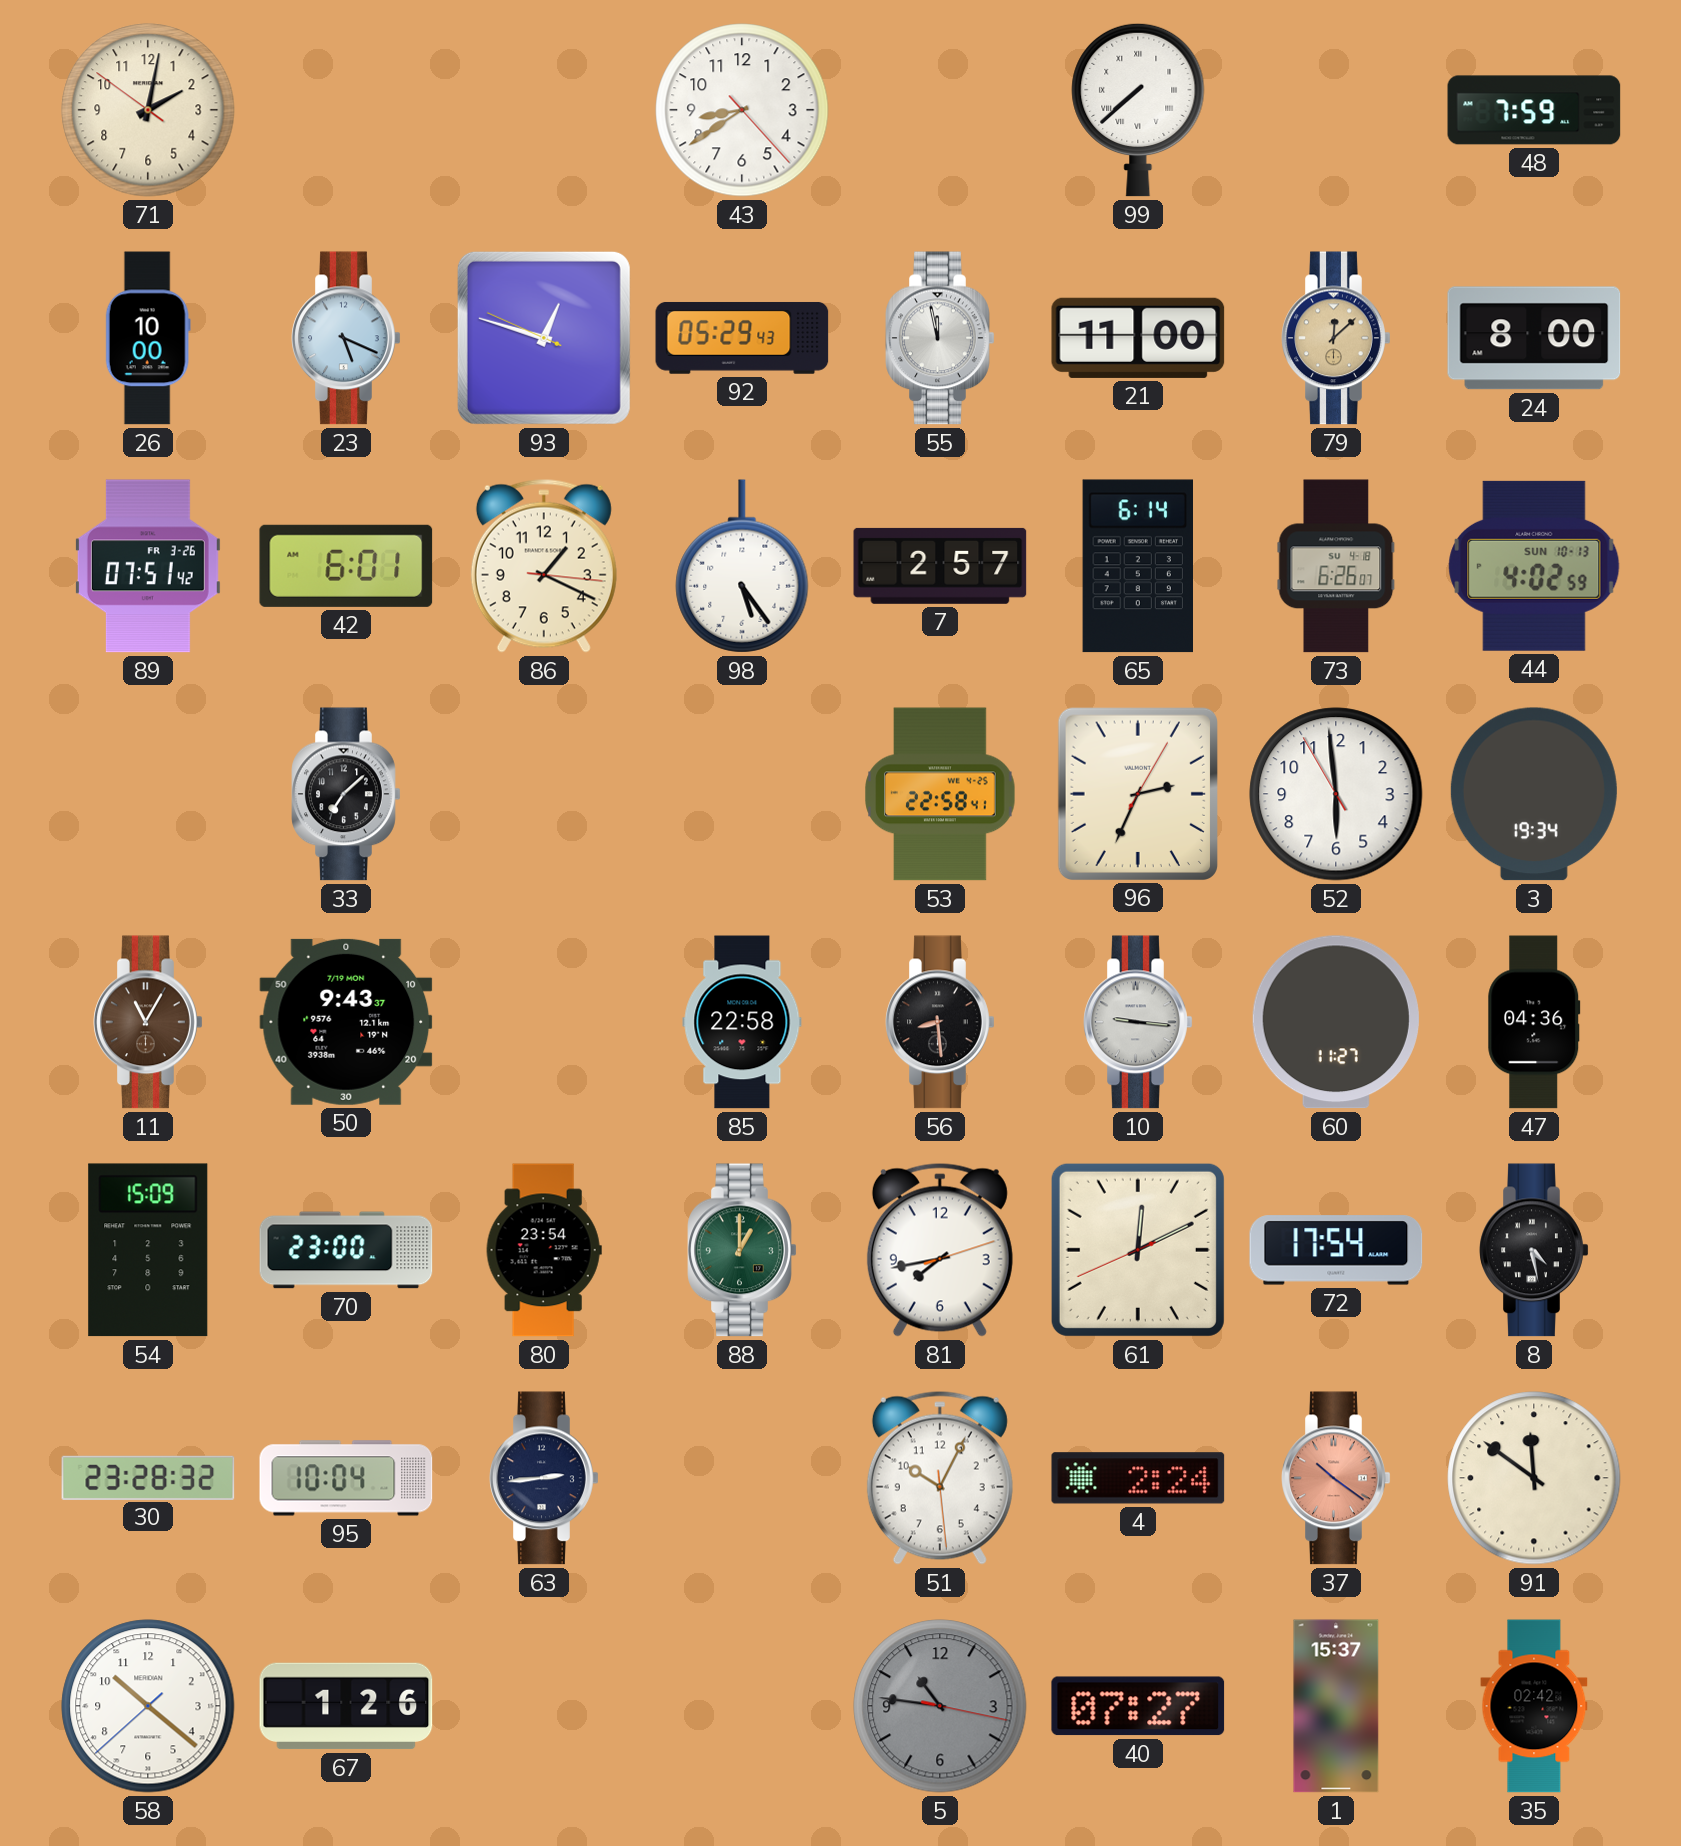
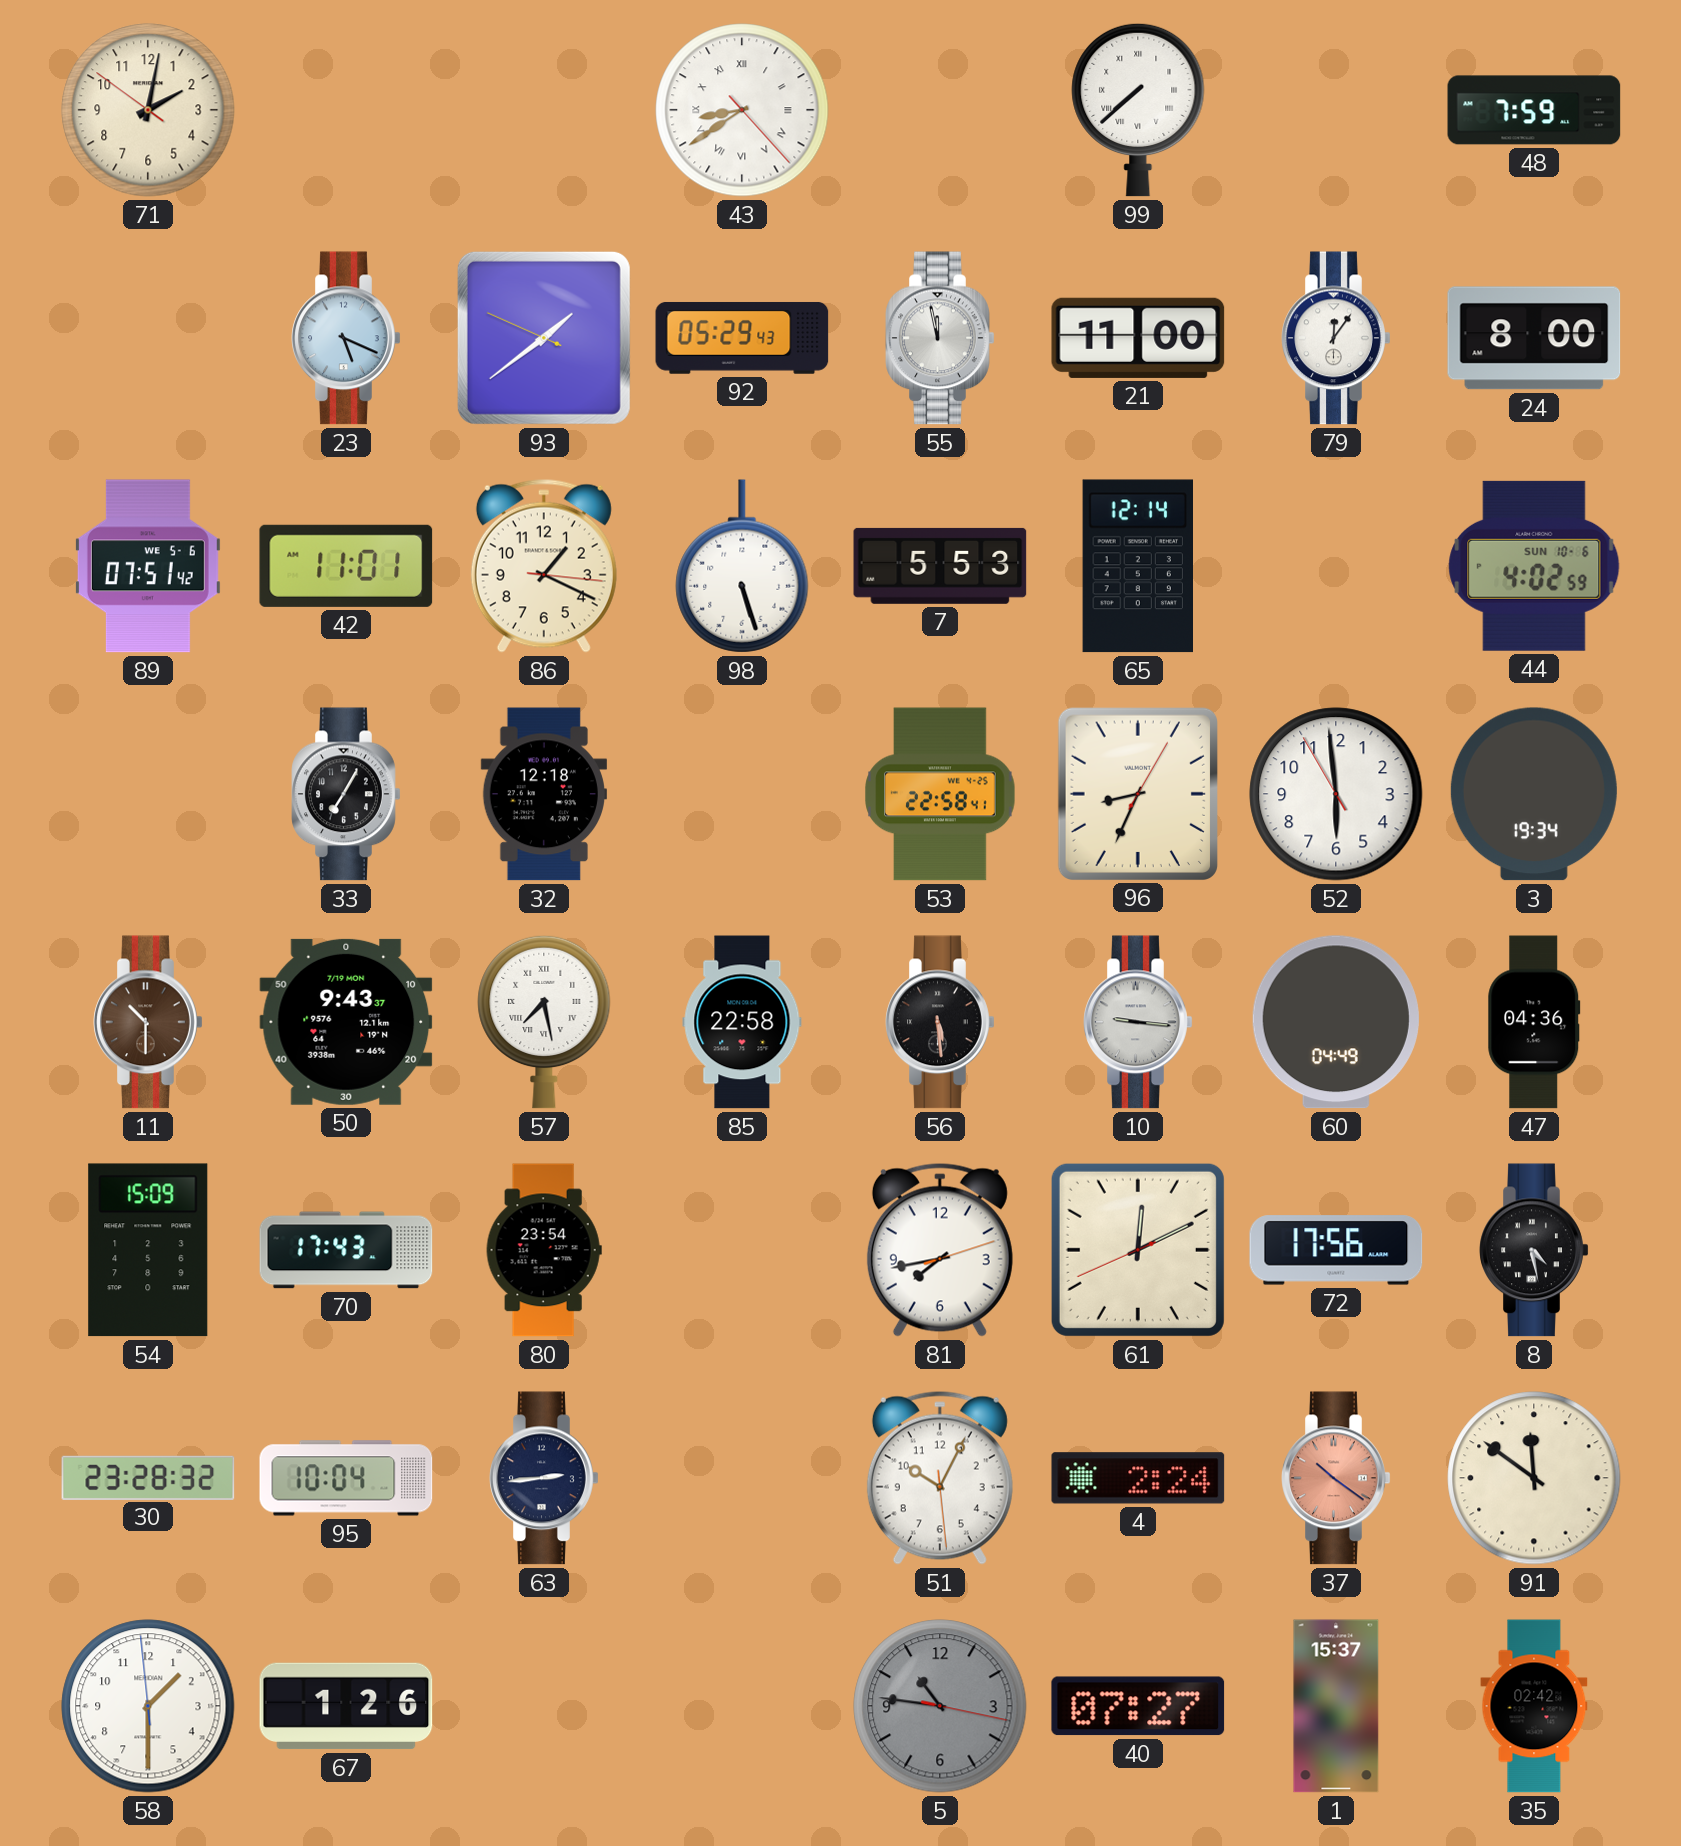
43 numerals: Arabic -> Roman (742, 110)
26: 10:00 -> none (148, 338)
93: 12:47 -> 1:38 (544, 338)
79: 12:08 -> 12:06 (1336, 338)
79 dial: champagne -> white (1336, 338)
89 date: FR 3-26 -> WE 5-6 (148, 566)
42: 6:01 -> 11:01 (346, 566)
98: 5:24 -> 5:27 (742, 566)
7: 2:57 -> 5:53 (940, 566)
65: 6:14 -> 12:14 (1137, 566)
73: 6:26 -> none (1336, 566)
44 date: SUN 10-13 -> SUN 10-6 (1534, 566)
33: 7:08 -> 7:05 (346, 794)
32: none -> 12:18 (544, 794)
96: 2:34 -> 8:34 (1138, 793)
11: 11:05 -> 10:30 (148, 1022)
57: none -> 7:28 (544, 1022)
56: 8:29 -> 5:29 (940, 1022)
60: 11:27 -> 04:49 (1336, 1022)
70: 23:00 -> 17:43 (346, 1250)
88: 1:00 -> none (742, 1250)
72: 17:54 -> 17:56 (1336, 1250)
58: 10:21 -> 1:29 (148, 1706)
